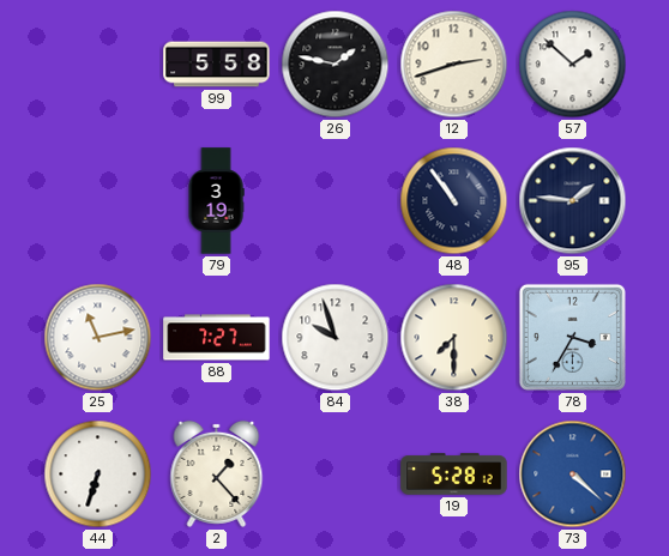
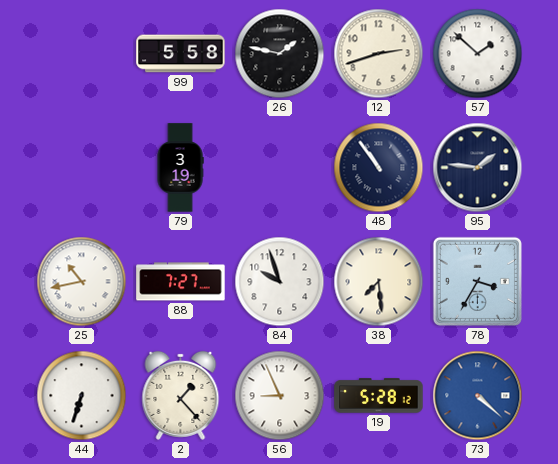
25: 11:13 -> 10:43 (82, 282)
38: 7:30 -> 7:29 (379, 282)
56: none -> 8:56 (280, 396)
